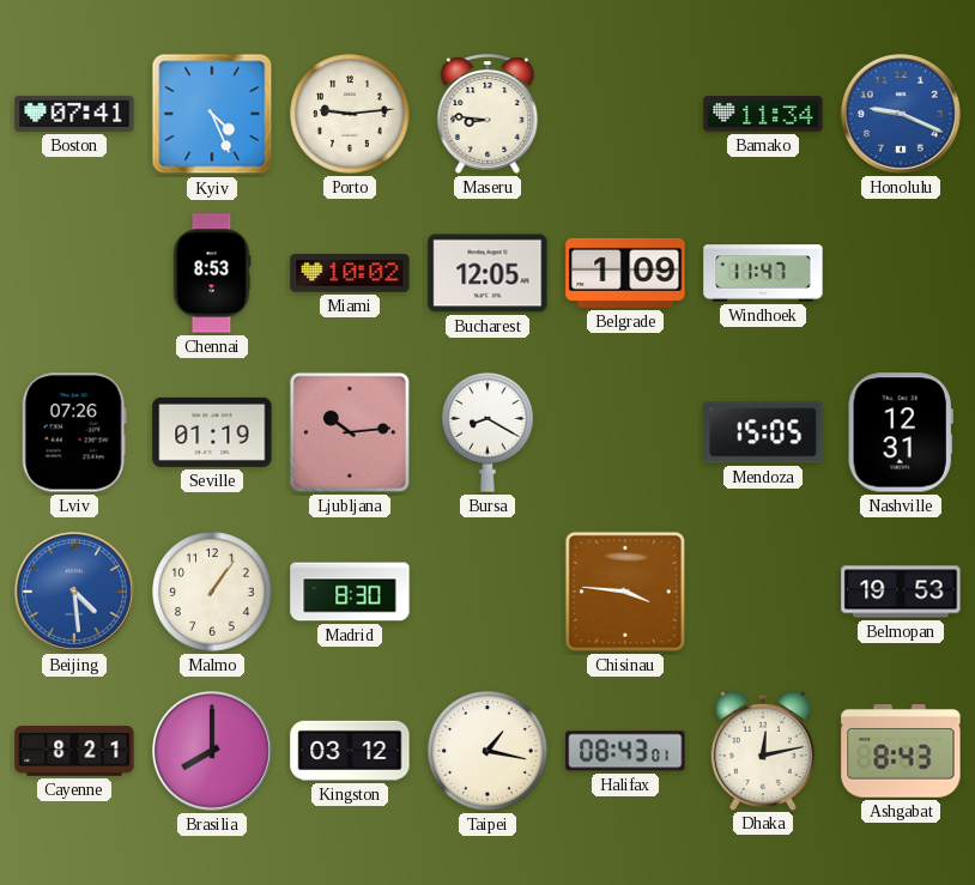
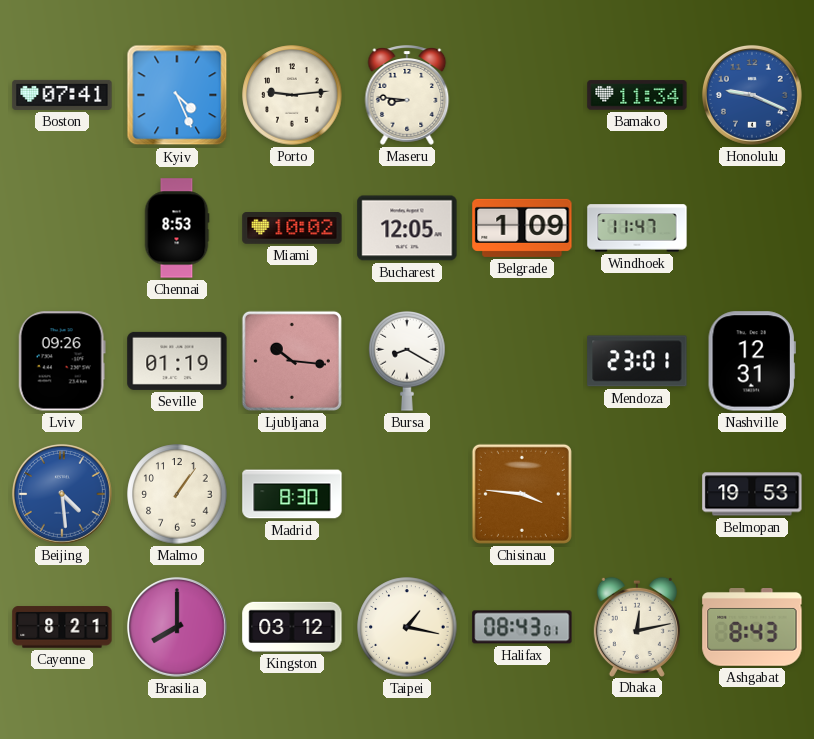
Lviv: 07:26 -> 09:26 (62, 361)
Ljubljana: 10:14 -> 10:16 (292, 361)
Mendoza: 15:05 -> 23:01 (637, 361)
